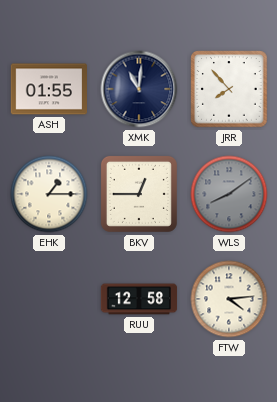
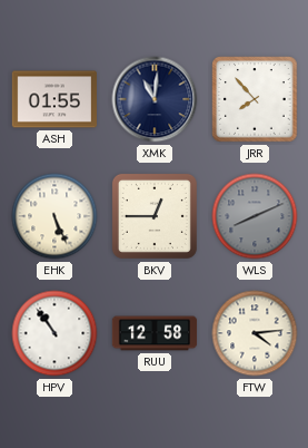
EHK: 1:15 -> 5:26 (54, 216)
WLS: 8:09 -> 8:11 (255, 216)
HPV: none -> 10:54 (54, 333)
